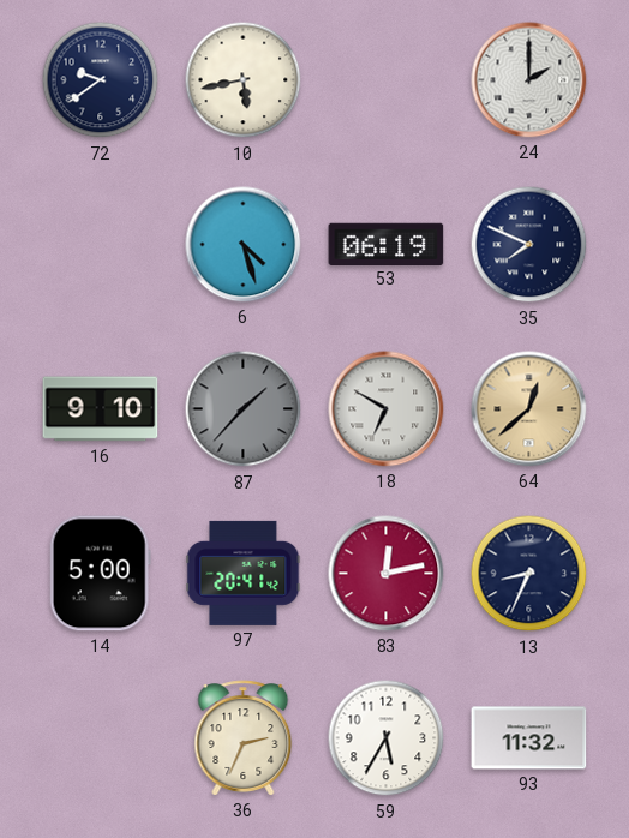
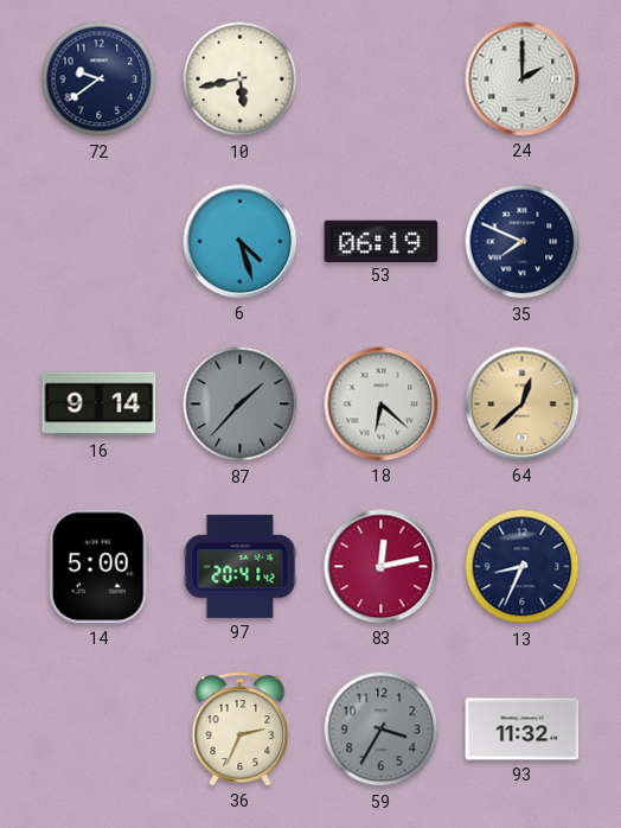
16: 9:10 -> 9:14 (100, 405)
18: 6:50 -> 6:22 (382, 405)
59: 5:35 -> 3:35 (382, 730)
59 dial: white -> grey (382, 730)
